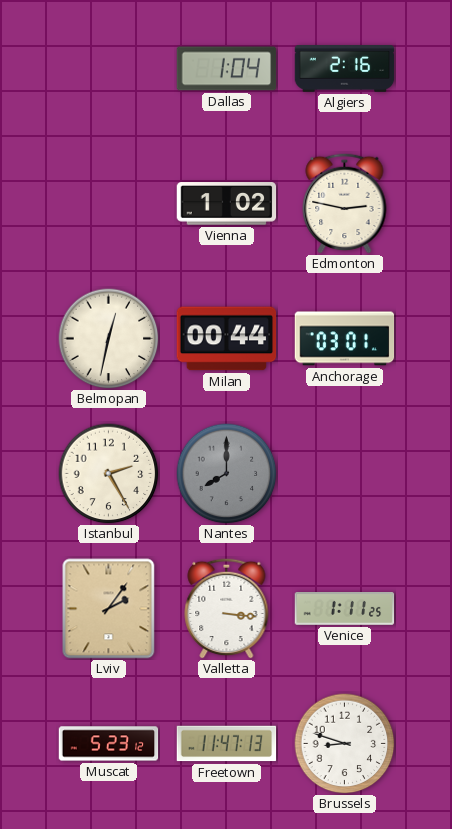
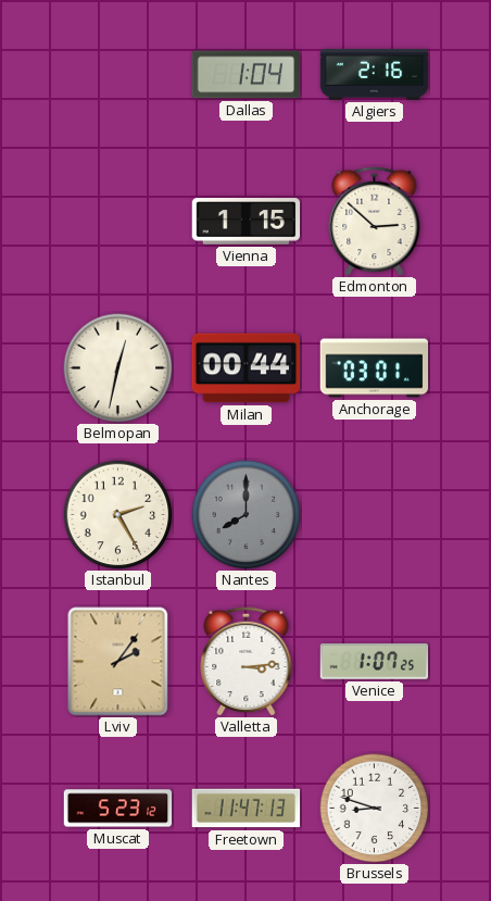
Vienna: 1:02 -> 1:15 (247, 222)
Edmonton: 2:47 -> 2:52 (375, 221)
Valletta: 3:16 -> 3:14 (247, 661)
Venice: 1:11 -> 1:07 (375, 662)
